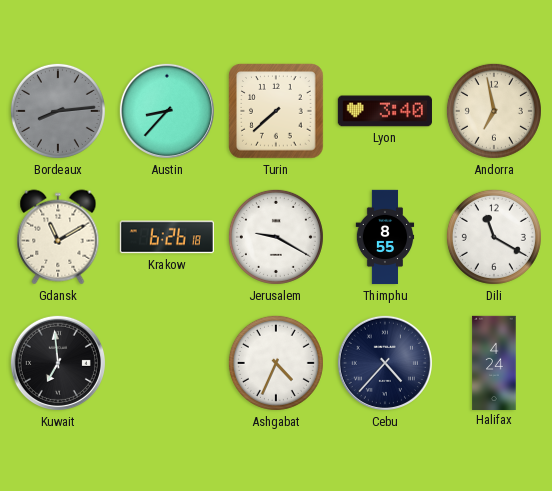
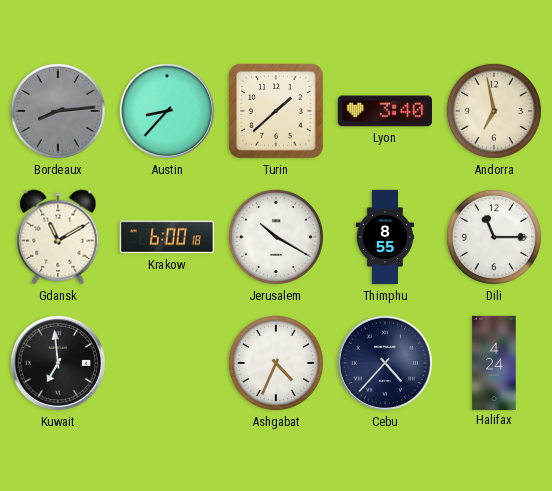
Turin: 7:38 -> 1:38 (276, 111)
Krakow: 6:26 -> 6:00 (167, 237)
Jerusalem: 9:20 -> 10:20 (276, 237)
Dili: 11:20 -> 11:15 (494, 237)
